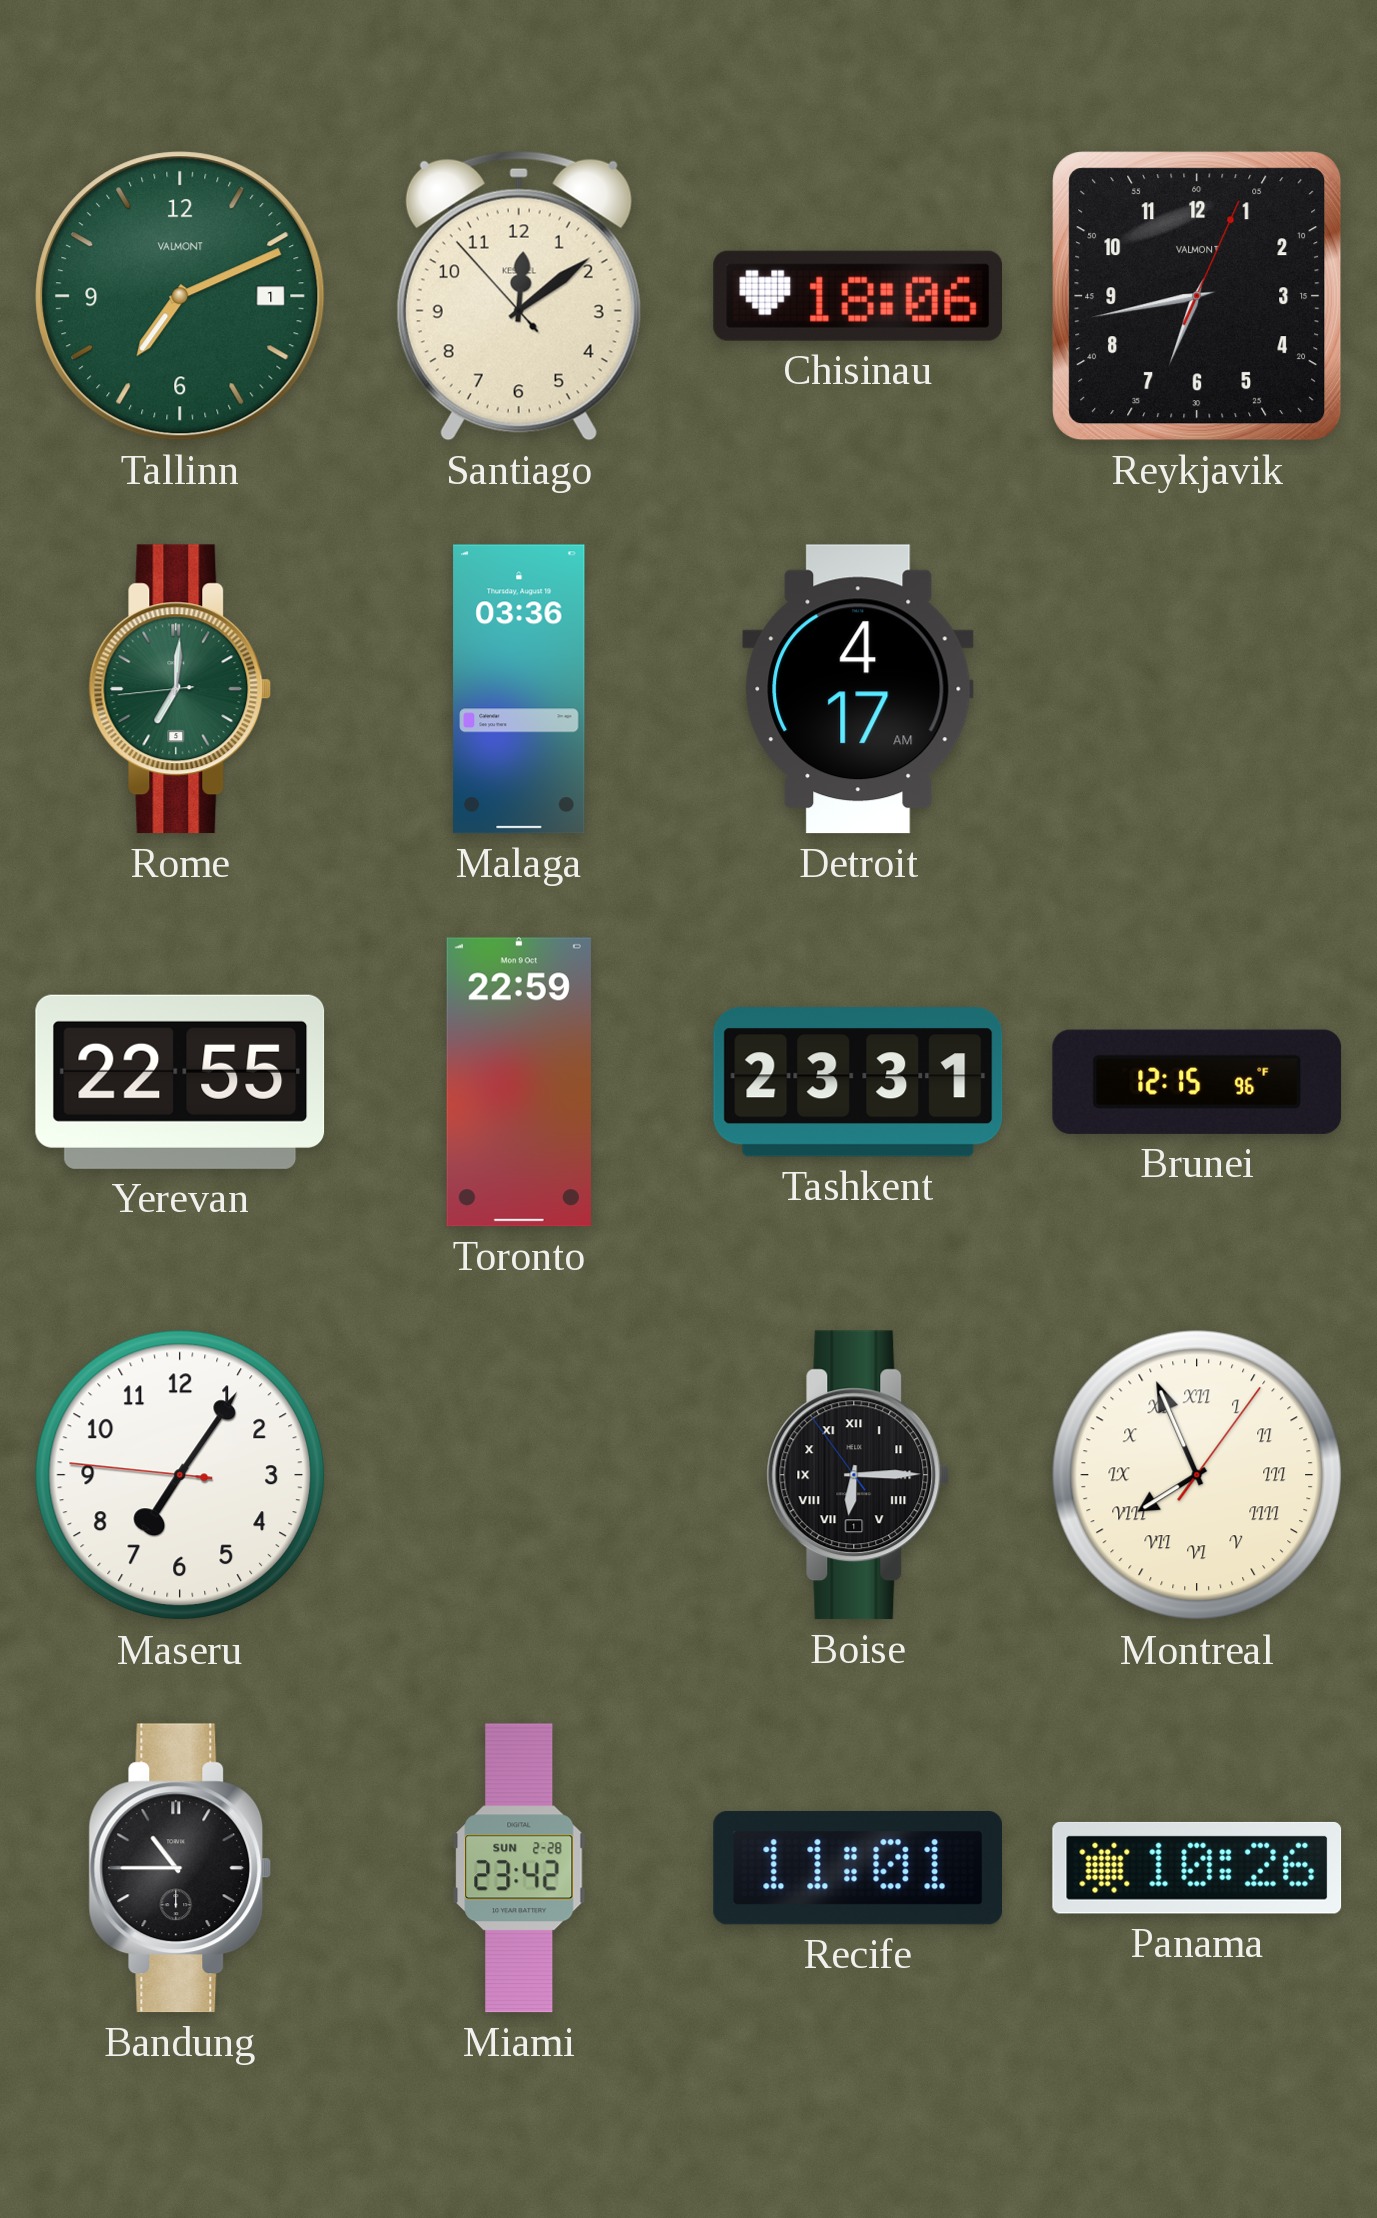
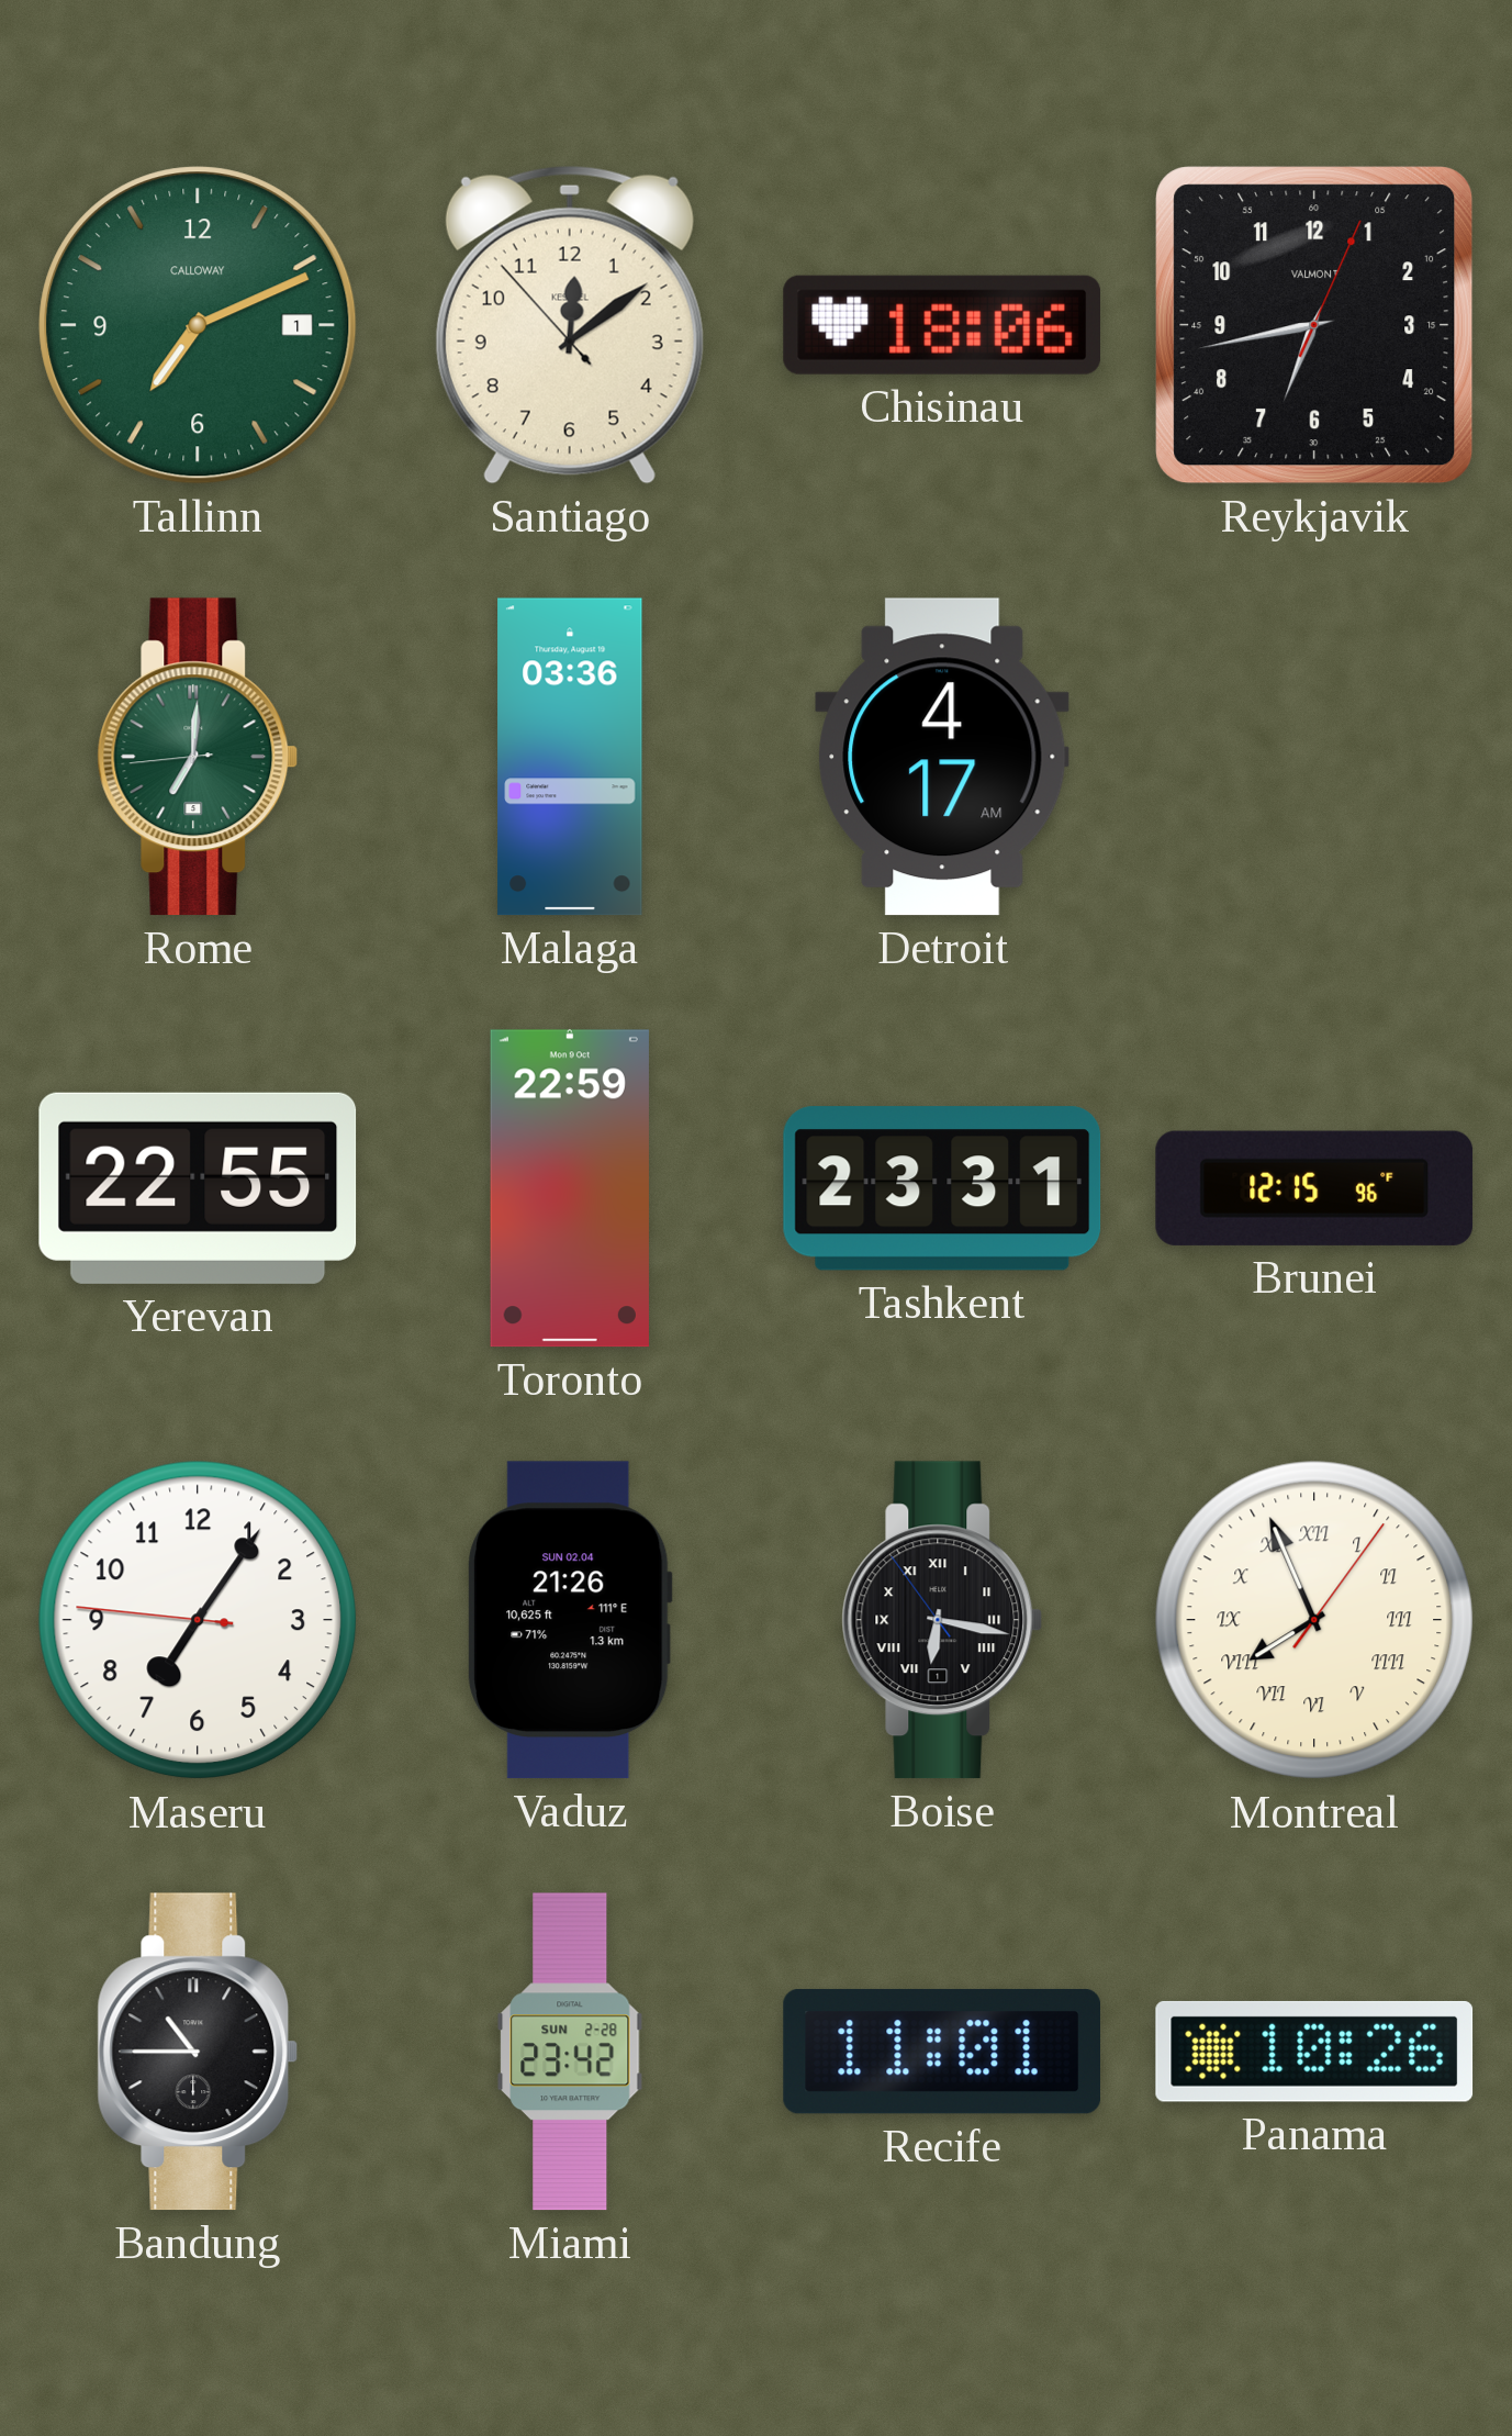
Tallinn brand: VALMONT -> CALLOWAY (198, 325)
Vaduz: none -> 21:26 (570, 1620)
Boise: 6:14 -> 6:16 (942, 1620)
